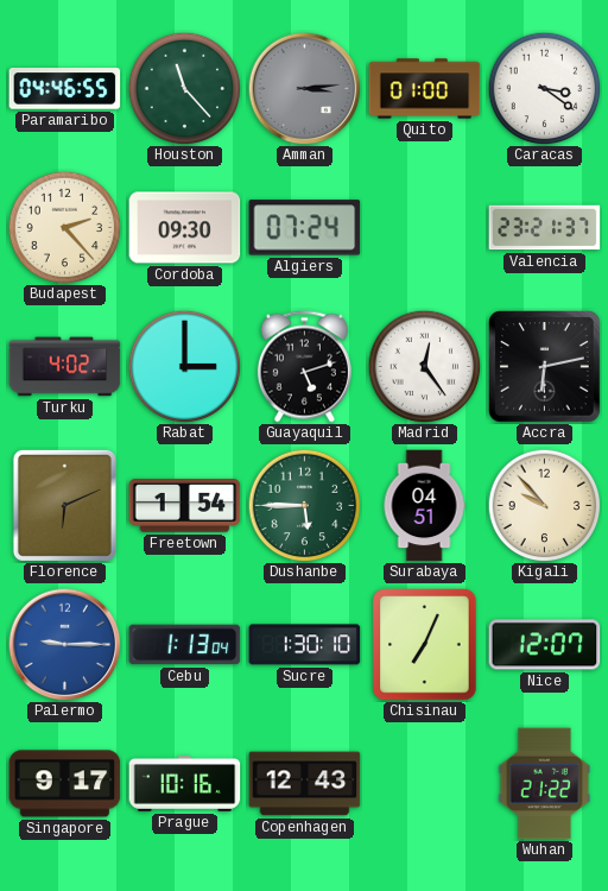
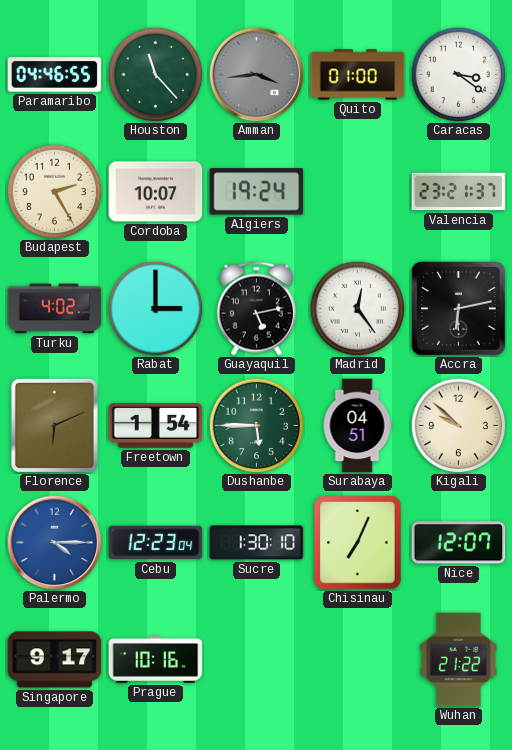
Amman: 3:14 -> 3:44 (256, 74)
Budapest: 2:23 -> 2:25 (54, 191)
Cordoba: 09:30 -> 10:07 (156, 192)
Algiers: 07:24 -> 19:24 (257, 192)
Guayaquil: 5:12 -> 5:13 (256, 309)
Kigali: 9:53 -> 9:52 (458, 425)
Palermo: 9:15 -> 4:15 (54, 542)
Cebu: 1:13 -> 12:23 (156, 543)
Copenhagen: 12:43 -> none (305, 784)
